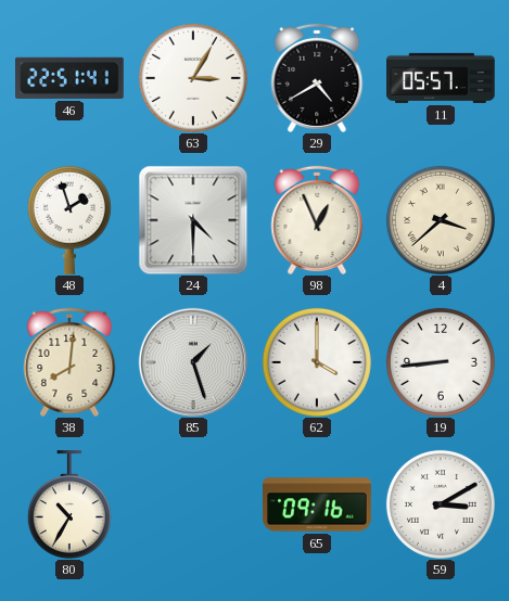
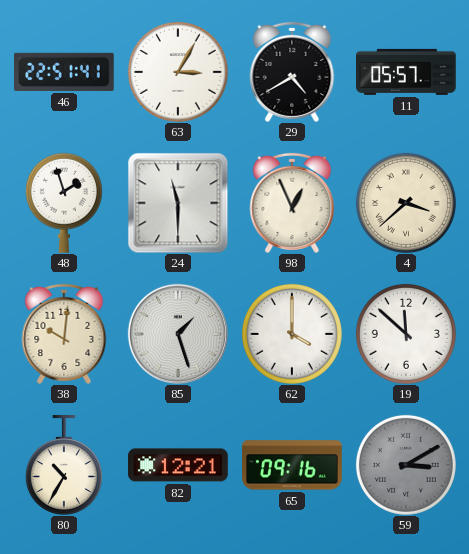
24: 4:30 -> 11:30 (178, 203)
38: 8:01 -> 10:01 (64, 334)
19: 8:44 -> 11:52 (406, 334)
82: none -> 12:21 (178, 465)
59 dial: white -> grey (406, 465)
